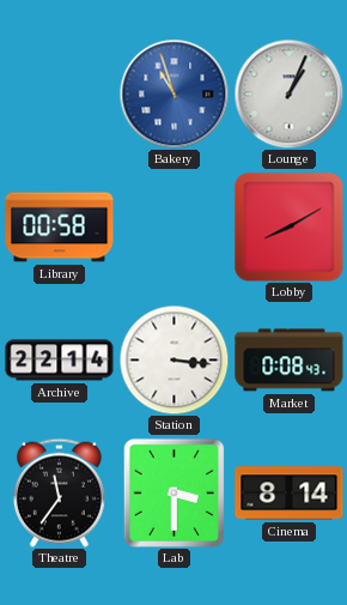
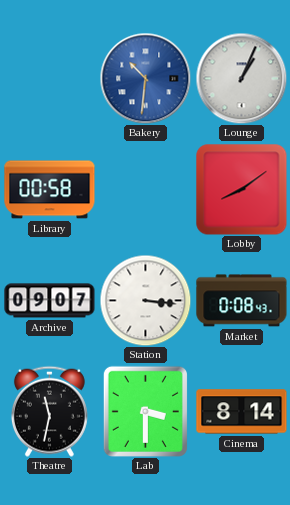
Bakery: 10:57 -> 10:31 (145, 78)
Lobby: 8:10 -> 8:09 (242, 190)
Archive: 22:14 -> 09:07 (50, 301)
Theatre: 11:36 -> 11:32 (49, 411)
